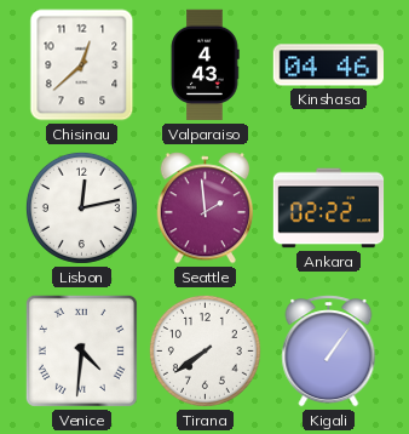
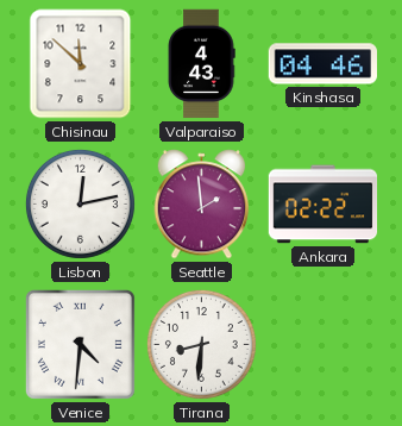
Chisinau: 12:38 -> 11:52 (81, 64)
Tirana: 7:39 -> 8:31 (201, 344)
Kigali: 1:06 -> none (329, 352)
